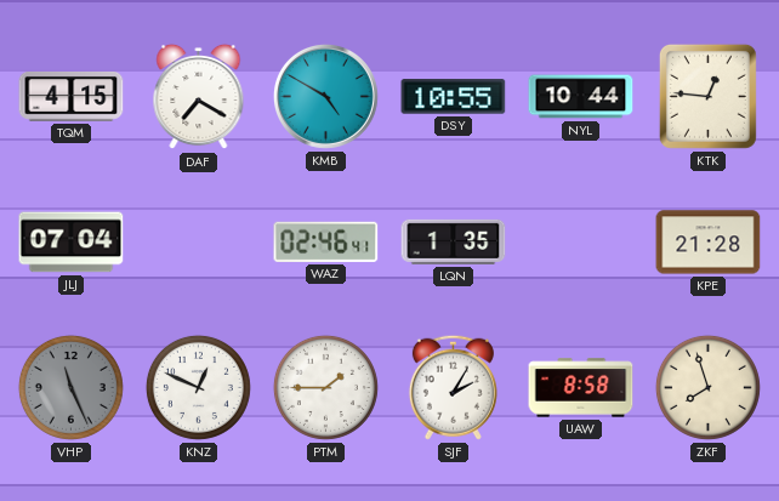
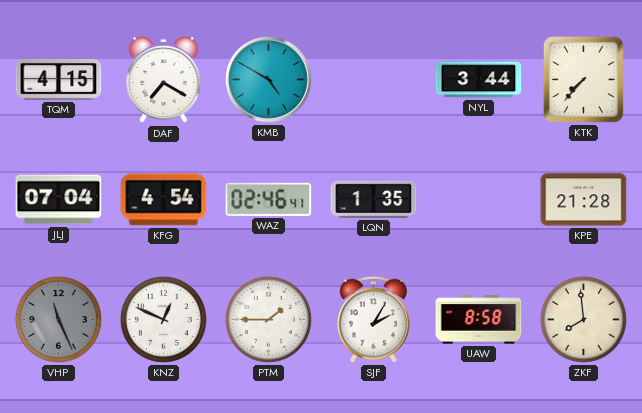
DSY: 10:55 -> none (454, 97)
NYL: 10:44 -> 3:44 (479, 80)
KTK: 12:46 -> 7:37 (583, 79)
KFG: none -> 4:54 (164, 200)
ZKF: 7:57 -> 7:59 (583, 319)
